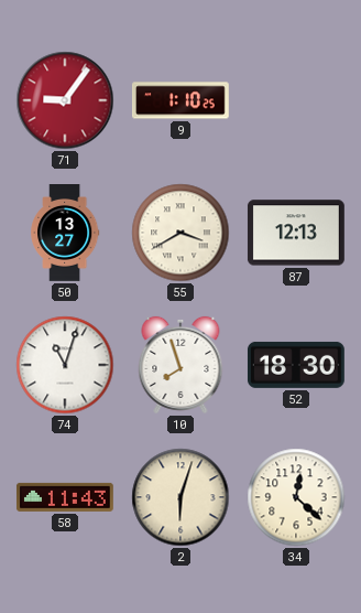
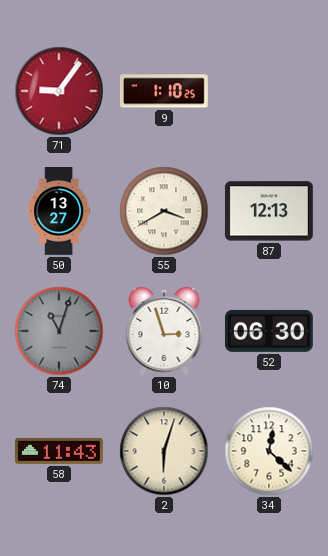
74 dial: white -> grey (59, 331)
10: 7:57 -> 2:57 (164, 331)
52: 18:30 -> 06:30 (269, 331)
